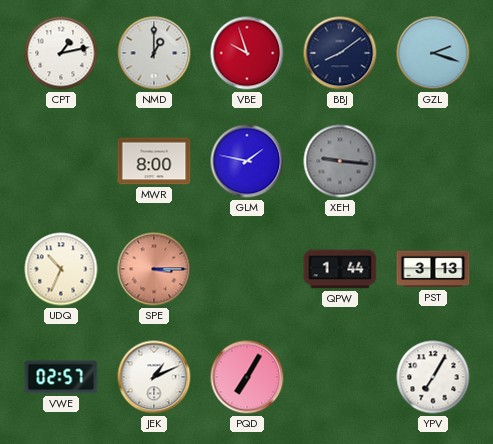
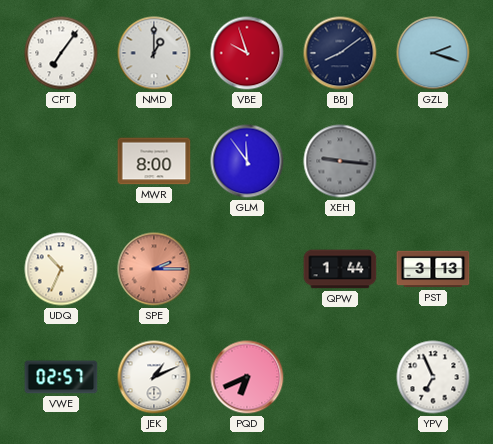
CPT: 1:13 -> 7:06 (61, 53)
GLM: 1:47 -> 11:54 (247, 161)
SPE: 3:15 -> 2:15 (154, 269)
PQD: 7:05 -> 6:41 (247, 377)
YPV: 7:05 -> 6:56 (433, 377)
